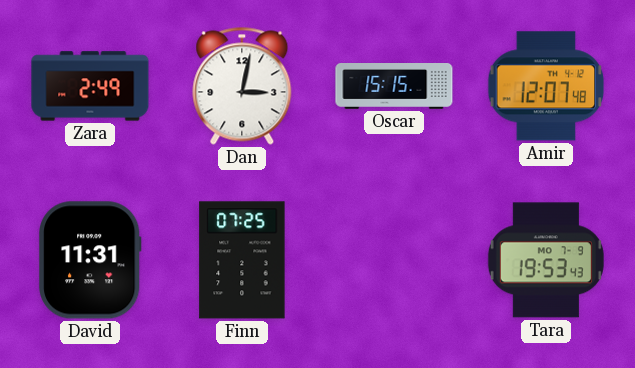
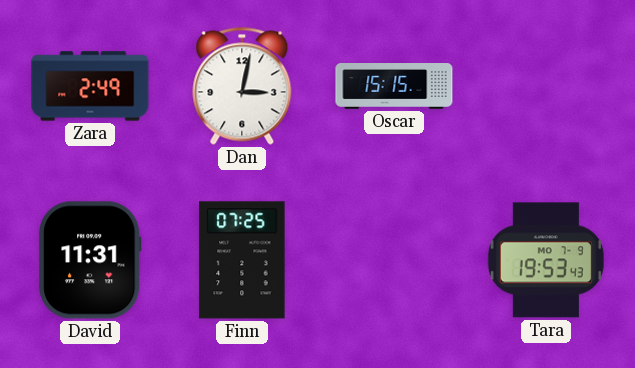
Amir: 12:07 -> none (546, 86)
